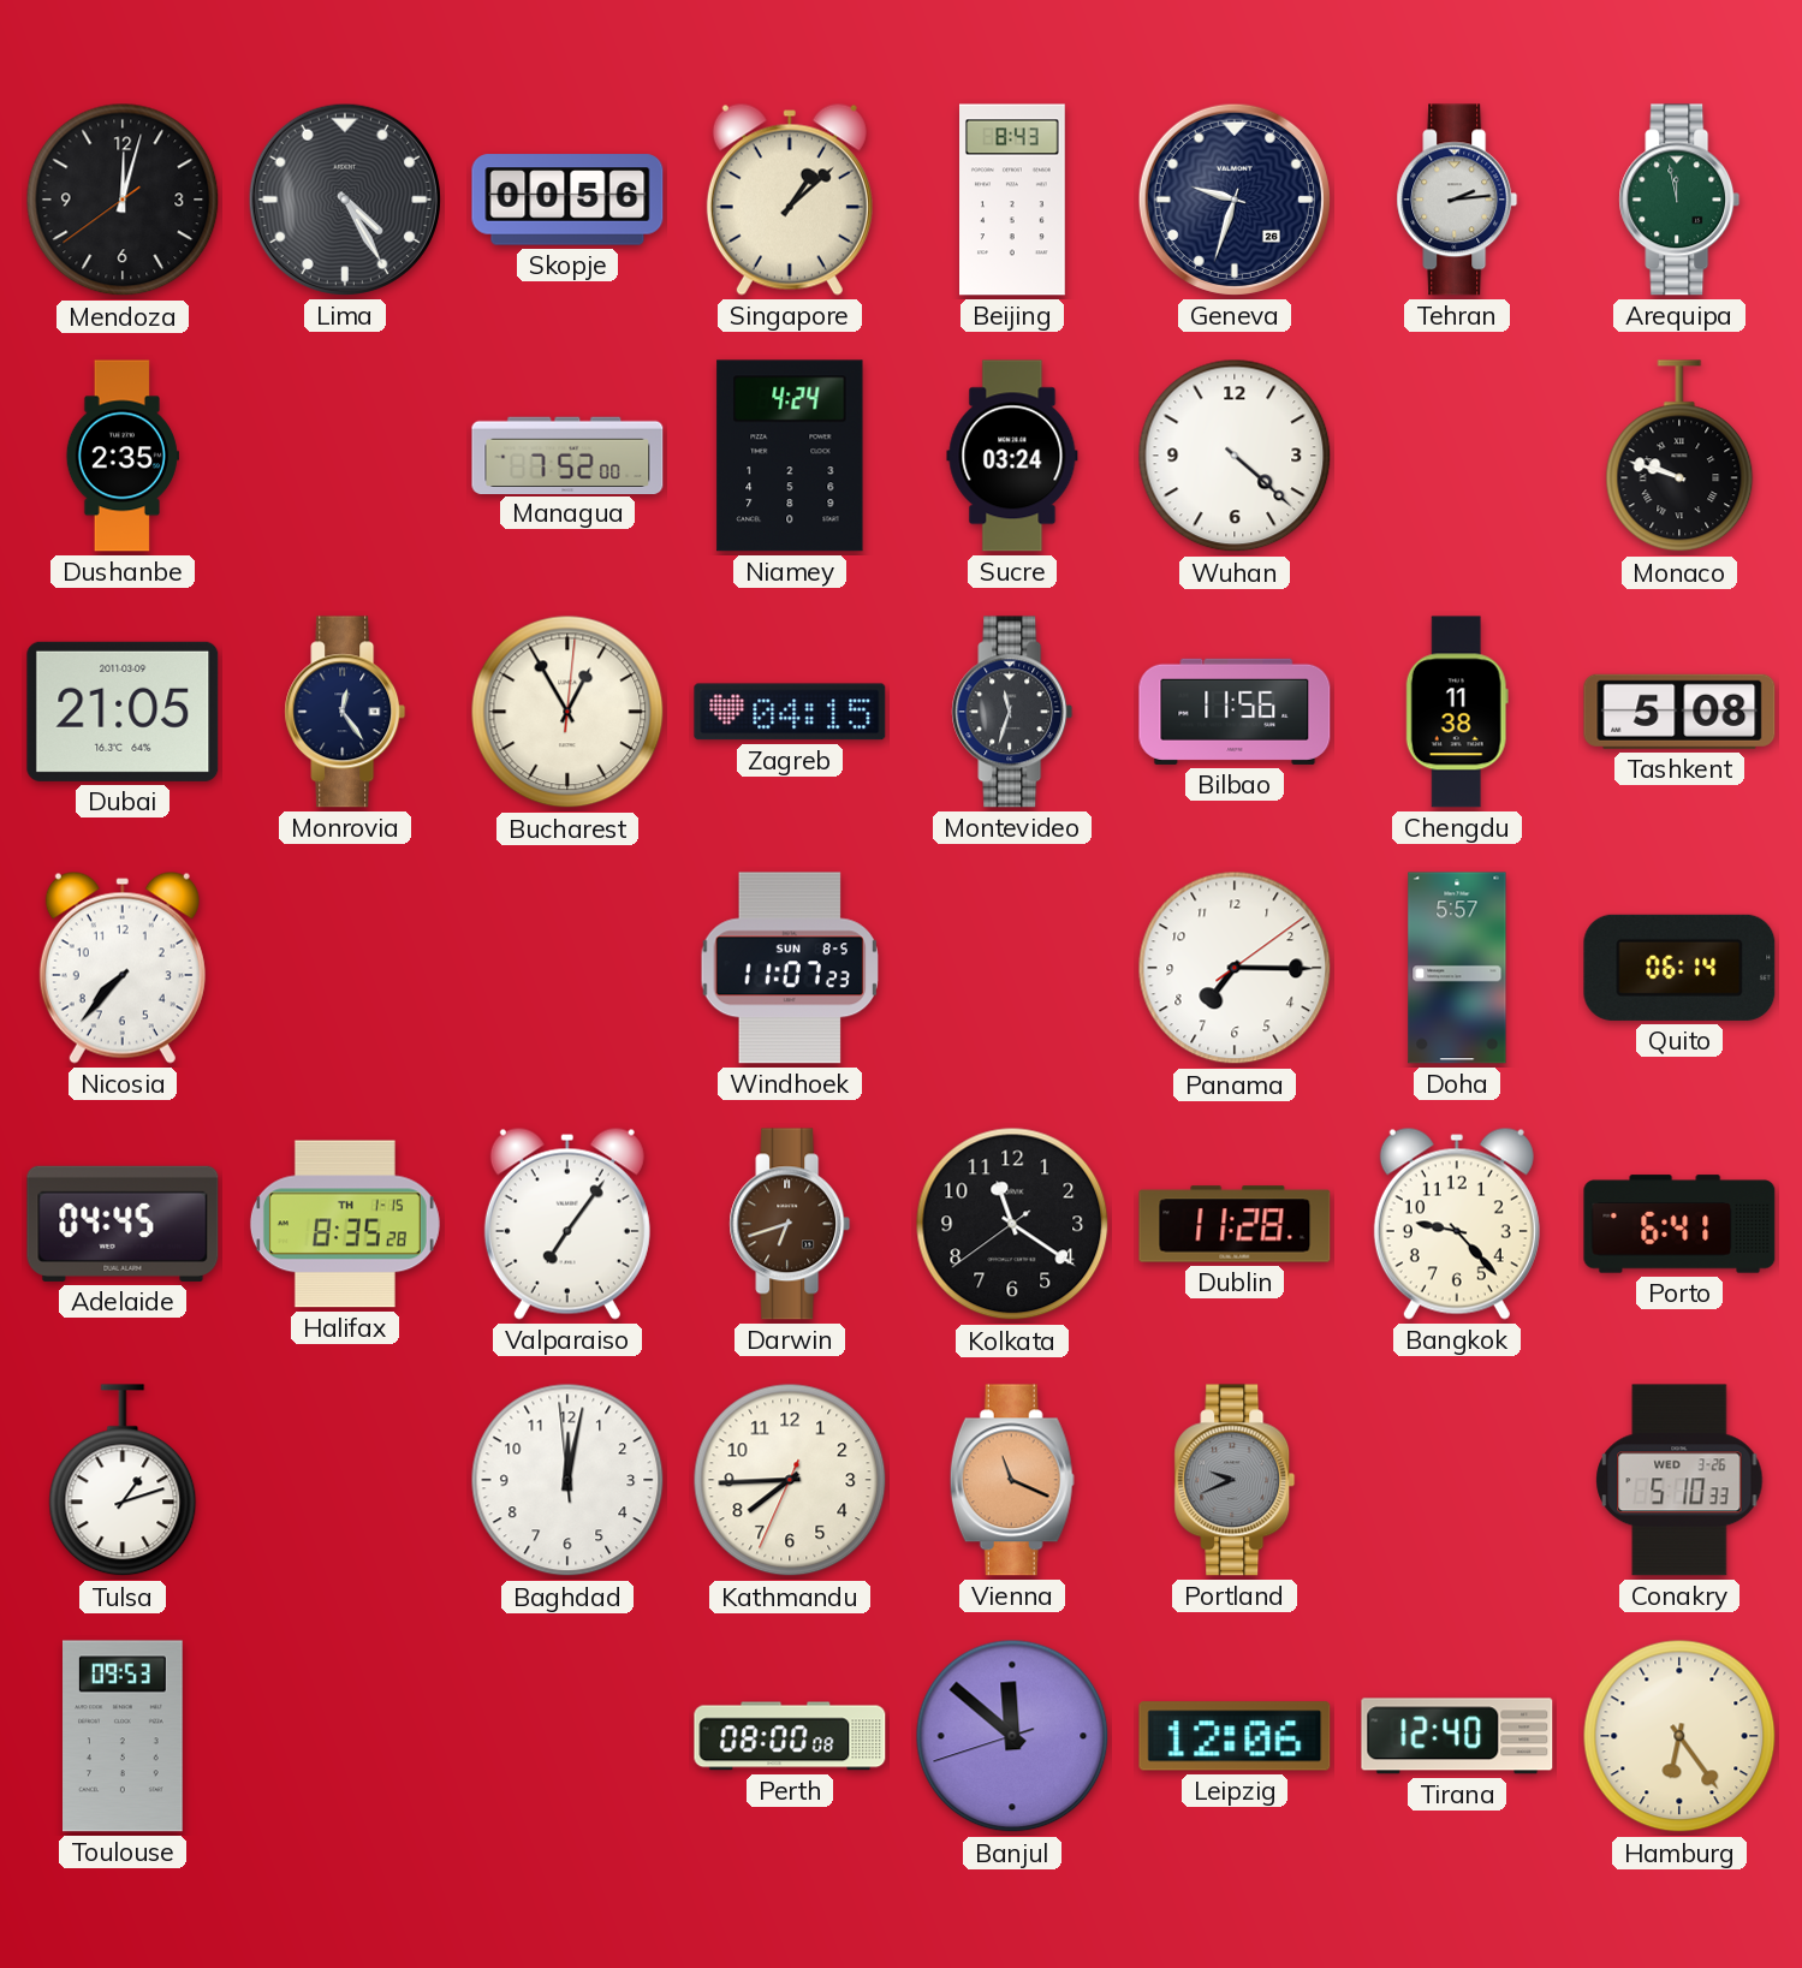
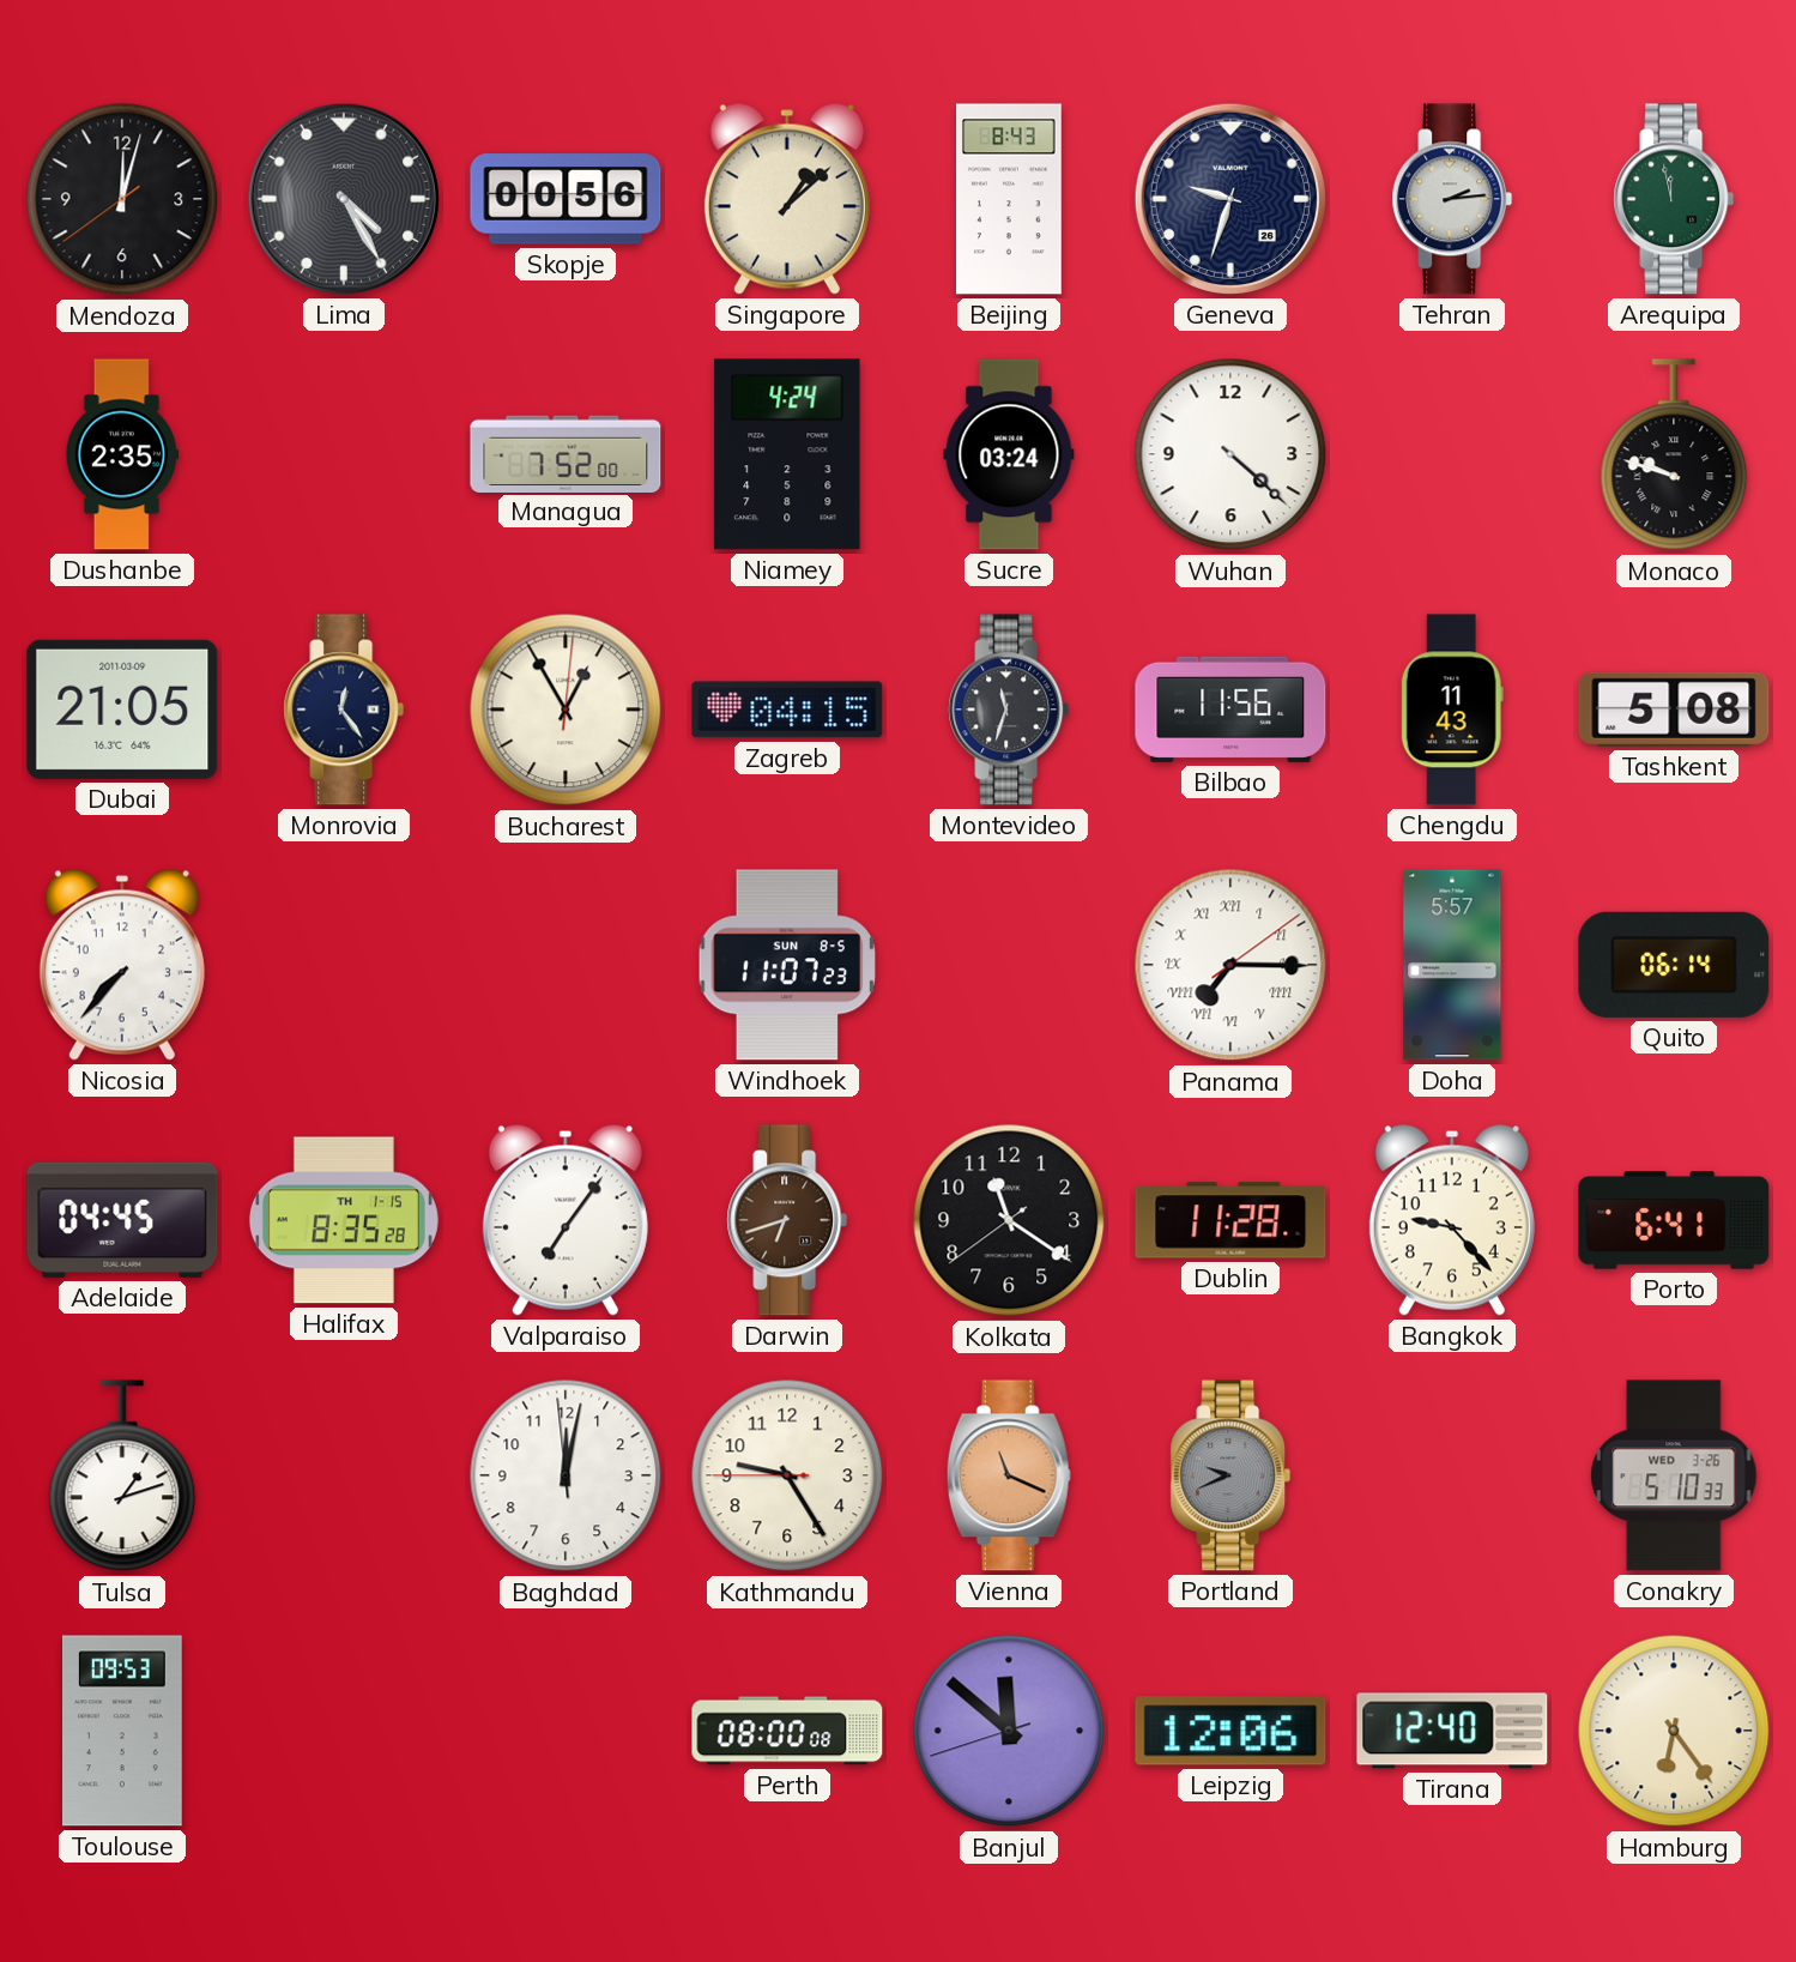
Chengdu: 11:38 -> 11:43 (1452, 710)
Panama numerals: Arabic -> Roman (1230, 965)
Kathmandu: 7:44 -> 9:24 (787, 1475)
